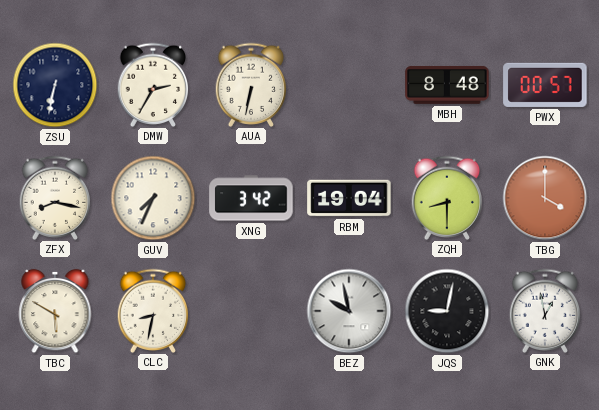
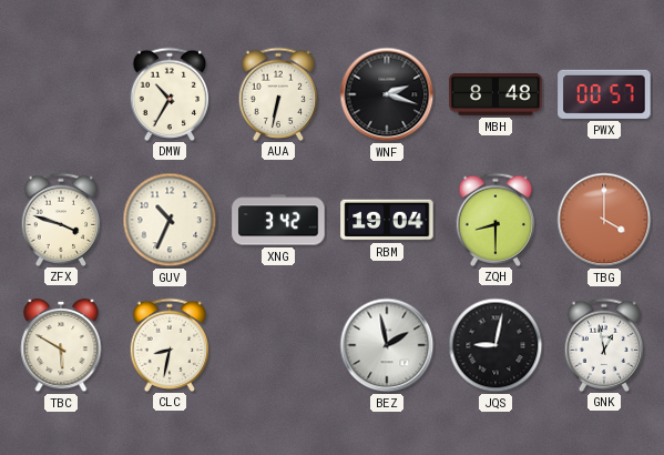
ZSU: 6:32 -> none (55, 85)
DMW: 2:35 -> 10:35 (170, 93)
WNF: none -> 2:18 (387, 94)
ZFX: 8:17 -> 3:48 (61, 219)
GUV: 7:34 -> 10:34 (170, 220)
BEZ: 9:58 -> 1:58 (387, 345)
